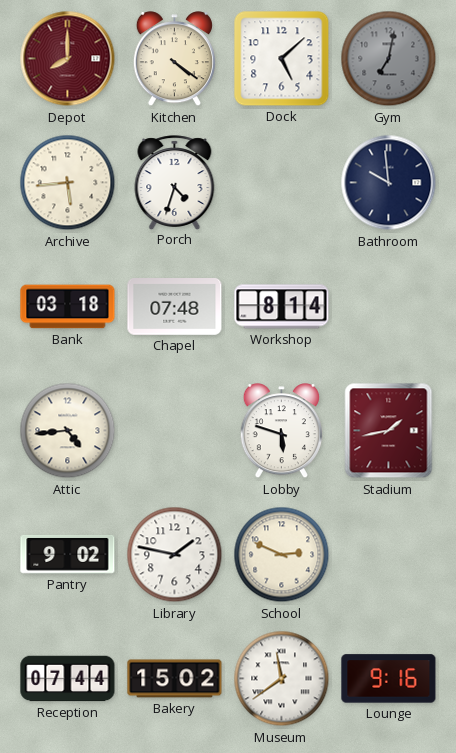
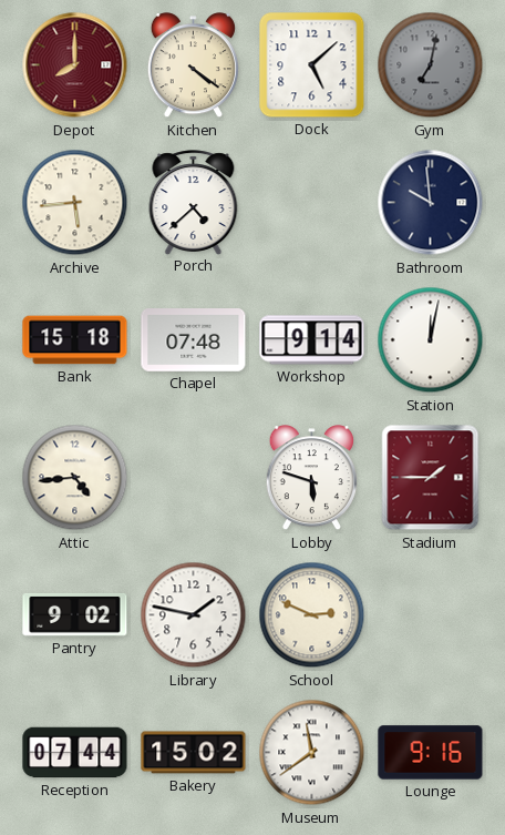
Porch: 4:33 -> 4:38 (194, 202)
Bank: 03:18 -> 15:18 (75, 340)
Workshop: 8:14 -> 9:14 (312, 340)
Station: none -> 12:02 (431, 340)
Stadium: 1:43 -> 1:45 (431, 478)
